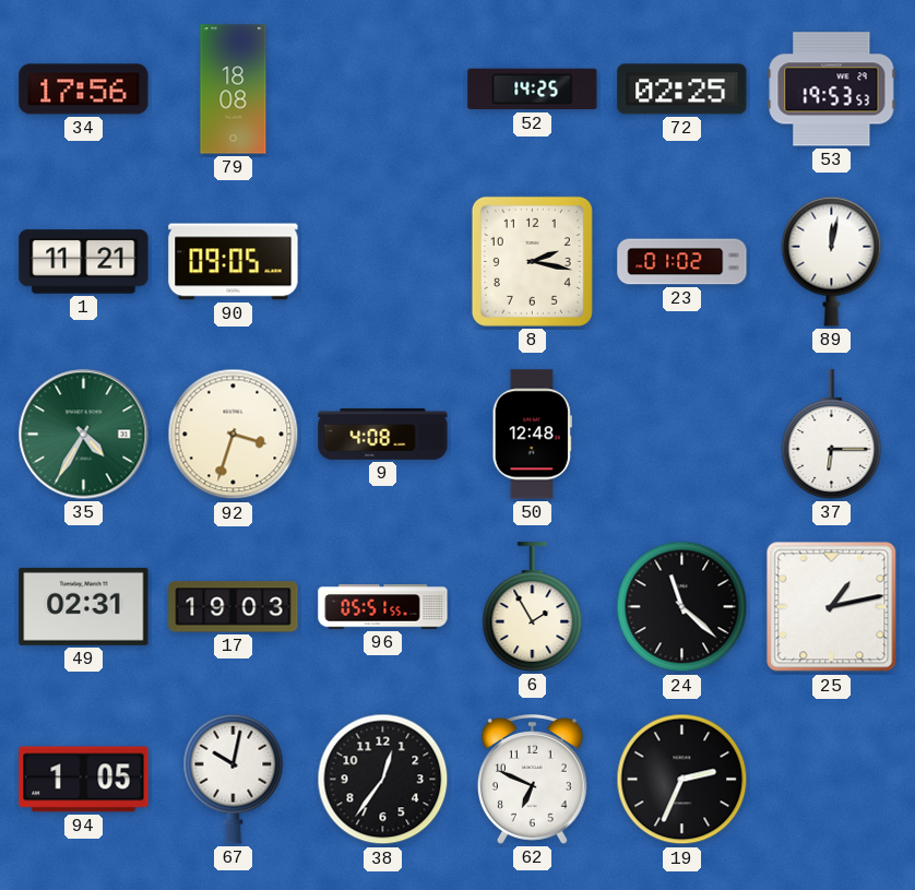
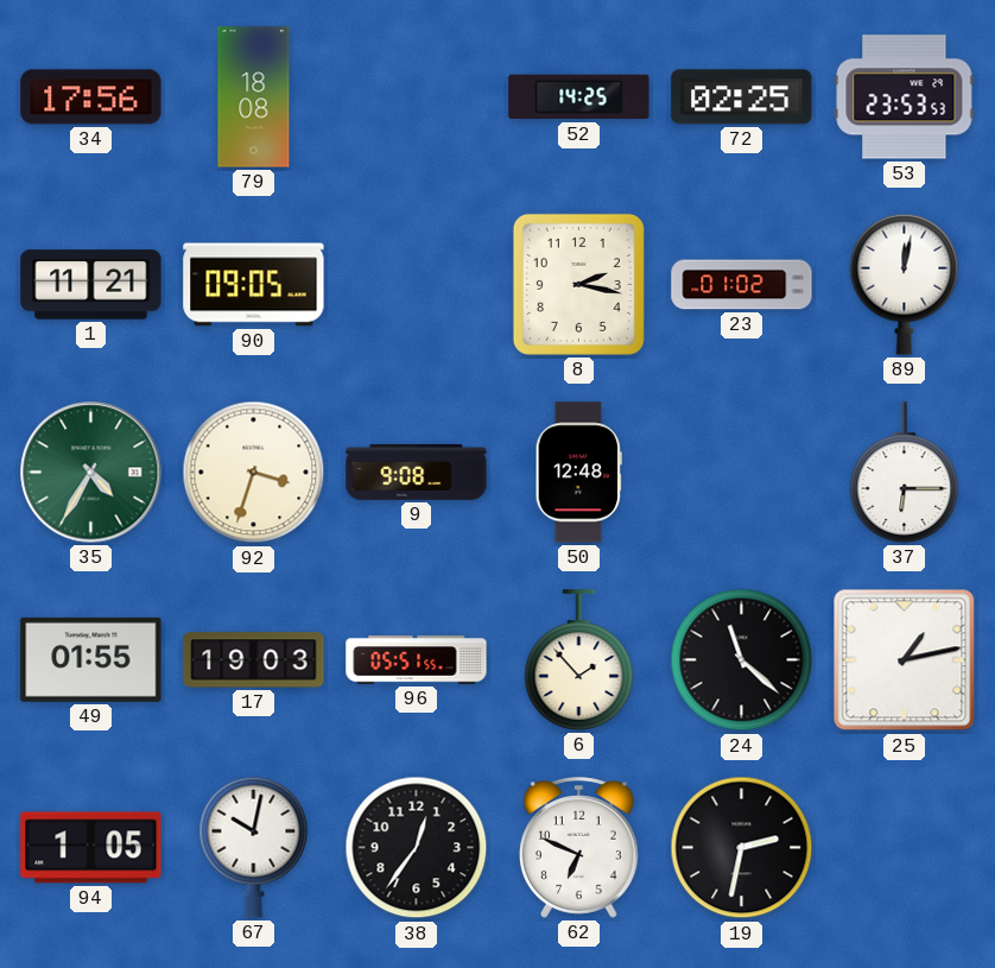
53: 19:53 -> 23:53 (905, 97)
9: 4:08 -> 9:08 (417, 473)
49: 02:31 -> 01:55 (91, 659)
6: 1:55 -> 1:53 (579, 660)
19: 2:34 -> 2:32 (742, 848)
